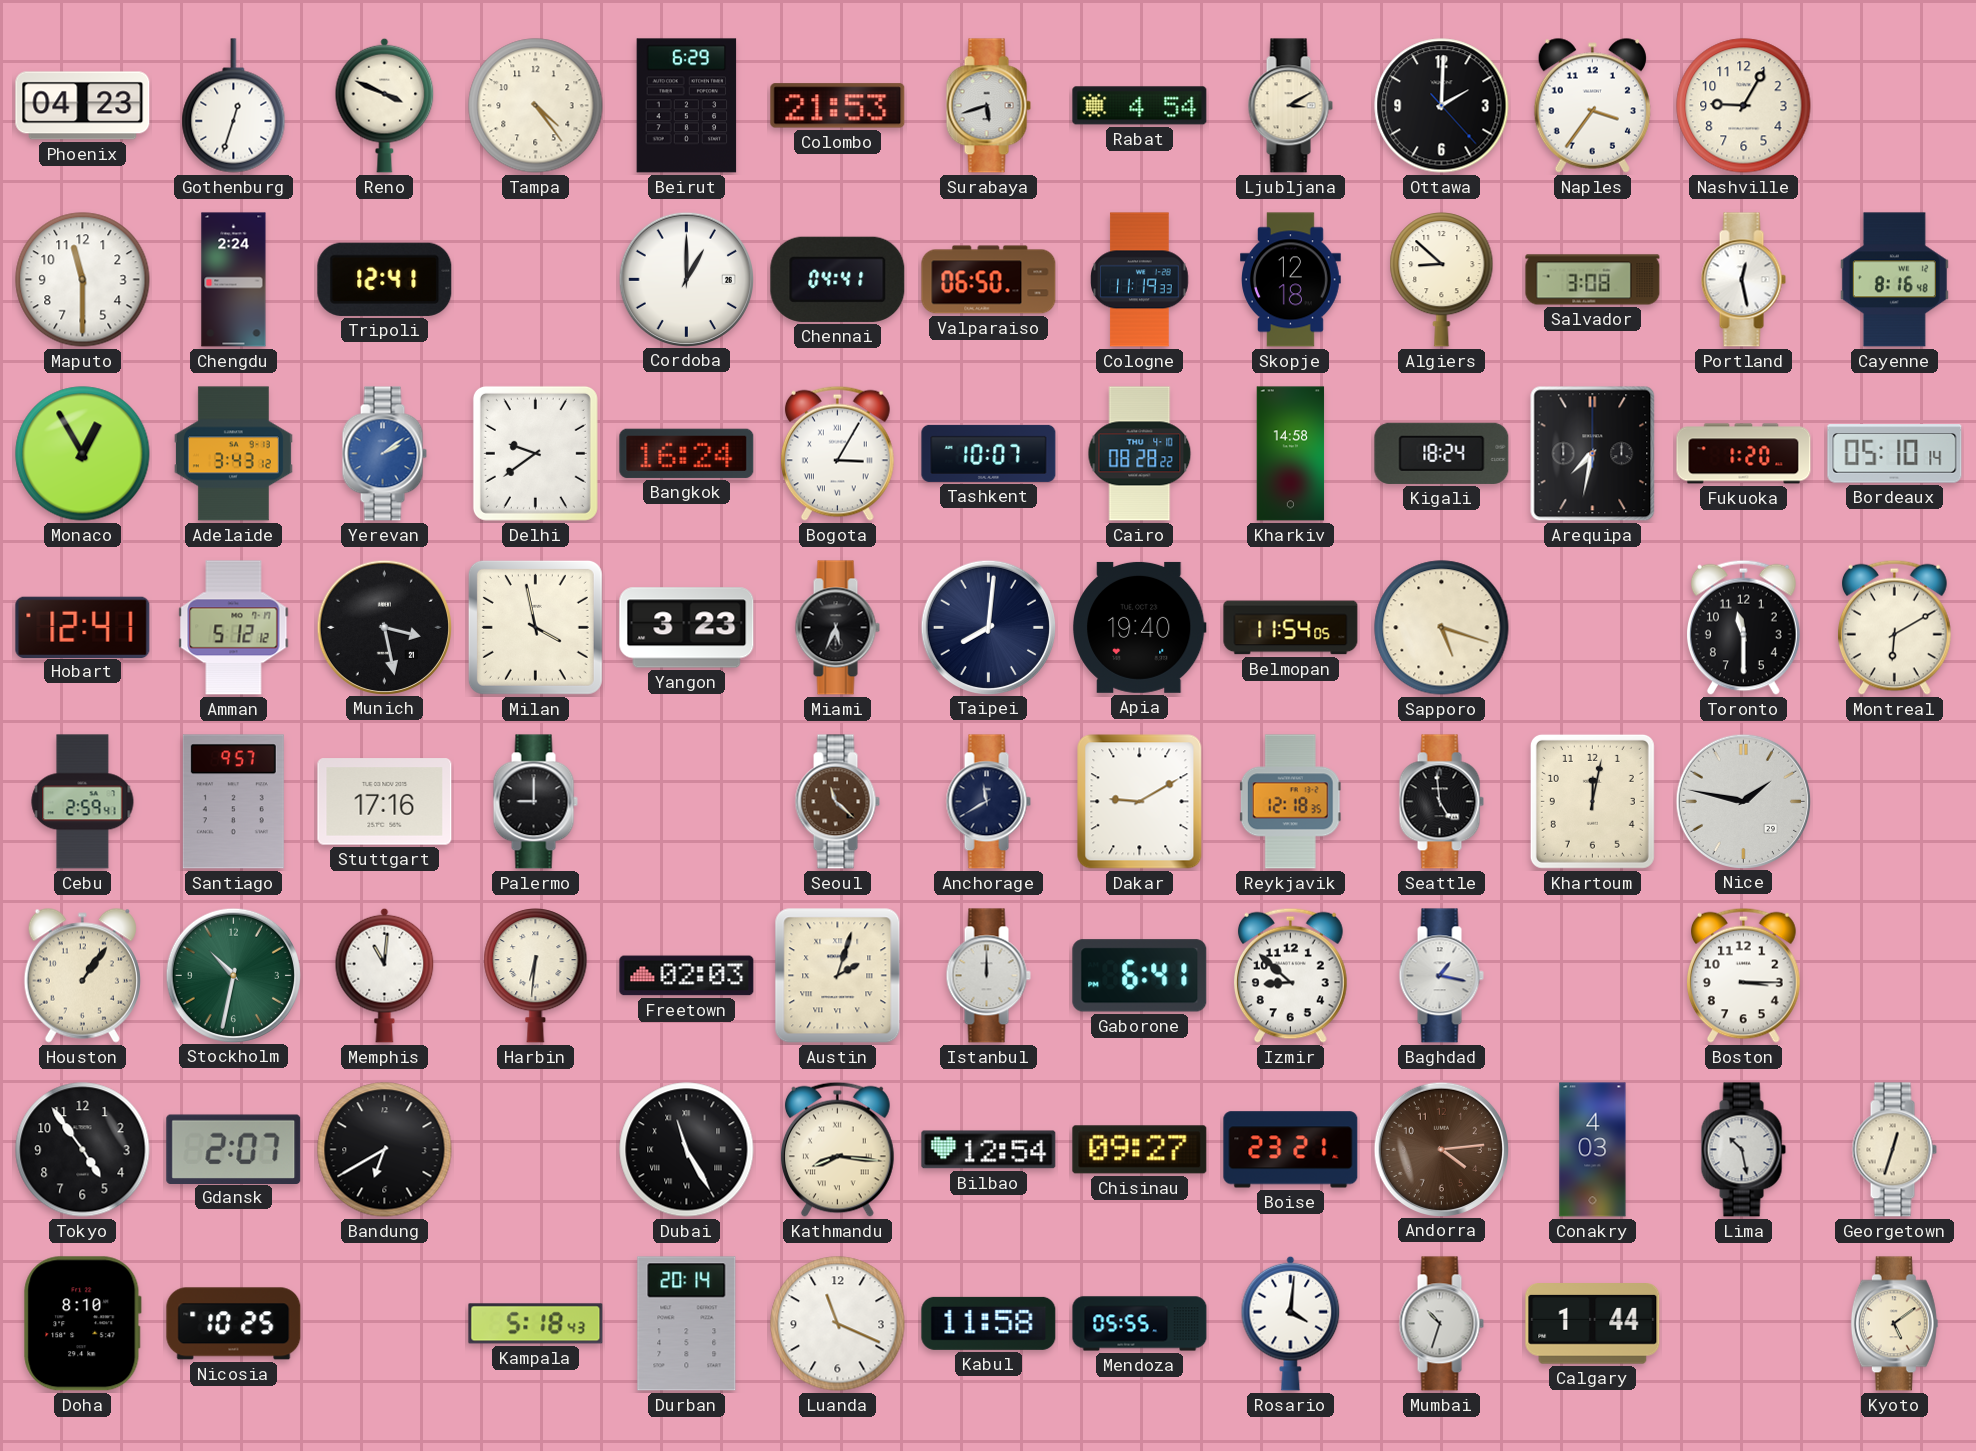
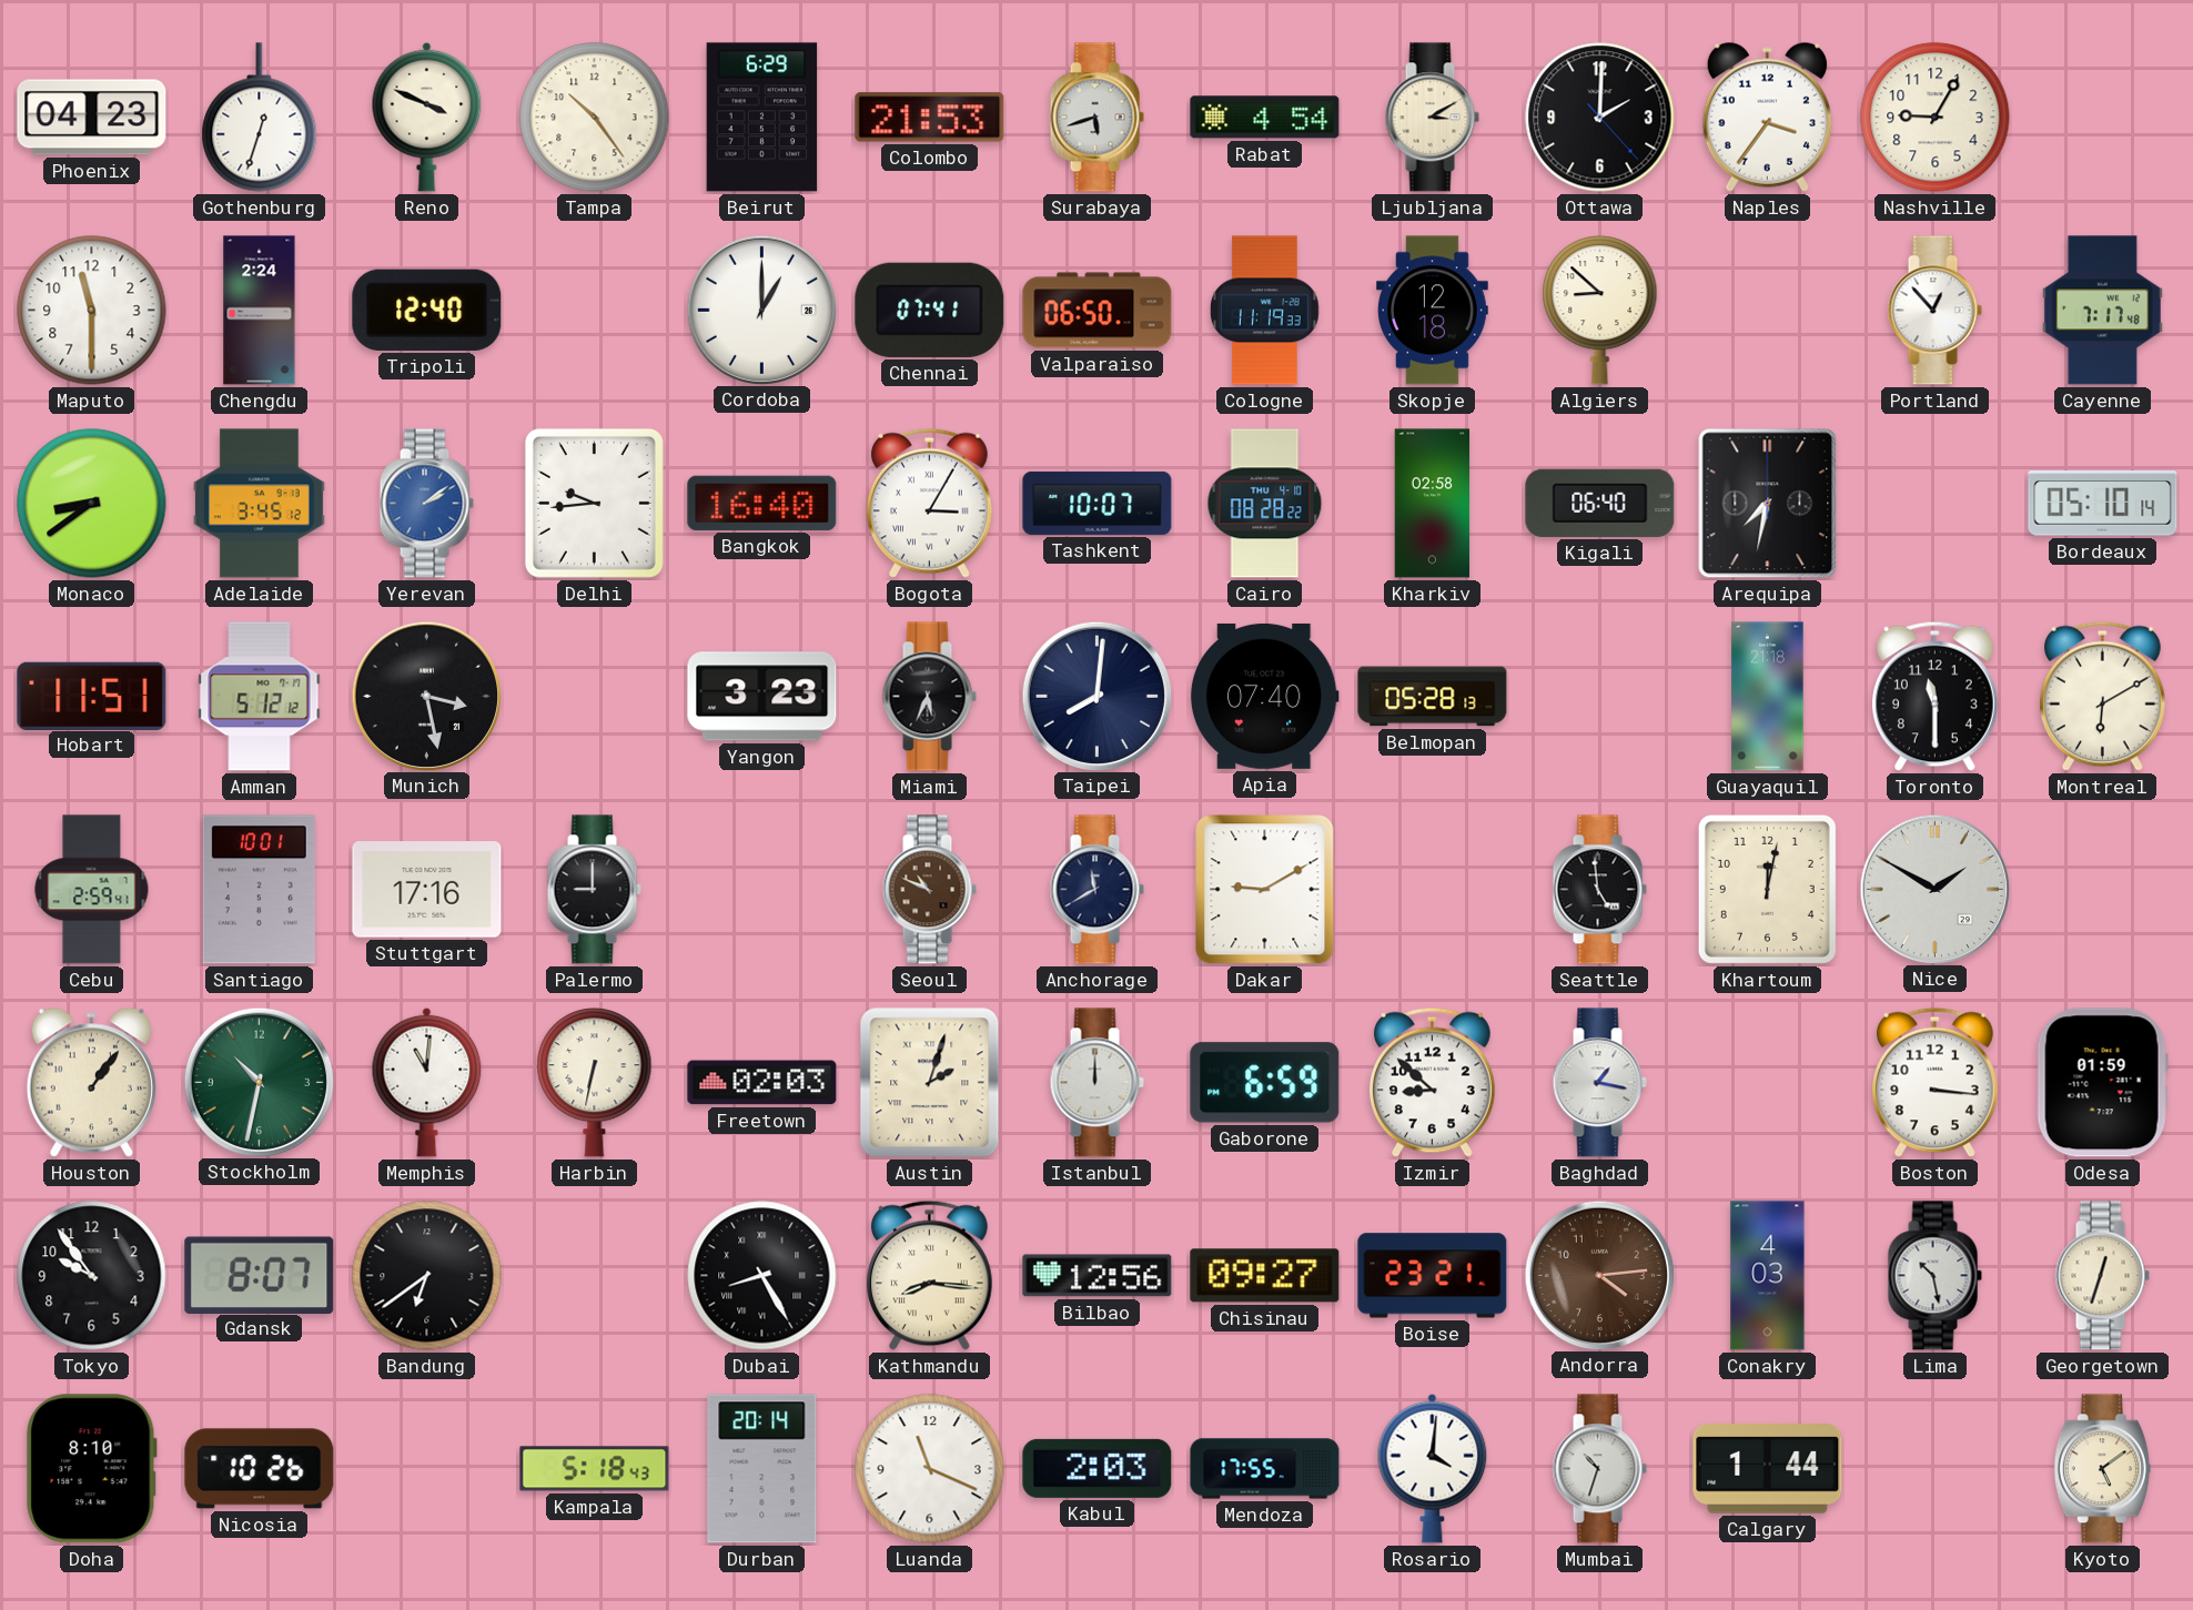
Tampa: 4:24 -> 10:24 (595, 118)
Tripoli: 12:41 -> 12:40 (427, 310)
Chennai: 04:41 -> 07:41 (930, 310)
Salvador: 3:08 -> none (1593, 280)
Portland: 12:28 -> 12:53 (1934, 311)
Cayenne: 8:16 -> 7:17 (2102, 311)
Monaco: 12:55 -> 8:39 (92, 504)
Adelaide: 3:43 -> 3:45 (259, 504)
Delhi: 9:39 -> 9:44 (594, 503)
Bangkok: 16:24 -> 16:40 (762, 503)
Kharkiv: 14:58 -> 02:58 (1433, 504)
Kigali: 18:24 -> 06:40 (1600, 503)
Fukuoka: 1:20 -> none (1744, 454)
Hobart: 12:41 -> 11:51 (92, 696)
Milan: 3:58 -> none (535, 627)
Apia: 19:40 -> 07:40 (1264, 696)
Belmopan: 11:54 -> 05:28 (1433, 697)
Sapporo: 5:18 -> none (1442, 628)
Guayaquil: none -> 21:18 (1768, 697)
Santiago: 9:57 -> 10:01 (259, 890)
Seoul: 11:22 -> 10:49 (929, 890)
Reykjavik: 12:18 -> none (1290, 802)
Nice: 1:47 -> 1:50 (1934, 889)
Harbin: 6:31 -> 6:32 (595, 1083)
Gaborone: 6:41 -> 6:59 (1265, 1083)
Boston: 3:15 -> 3:16 (1934, 1082)
Odesa: none -> 01:59 (2102, 1083)
Tokyo: 4:54 -> 9:54 (92, 1276)
Gdansk: 2:07 -> 8:07 (260, 1275)
Bandung: 6:40 -> 6:39 (427, 1276)
Dubai: 11:25 -> 8:25 (762, 1276)
Bilbao: 12:54 -> 12:56 (1098, 1276)
Nicosia: 10:25 -> 10:26 (260, 1469)
Kabul: 11:58 -> 2:03 (1098, 1468)
Mendoza: 05:55 -> 17:55 (1265, 1469)
